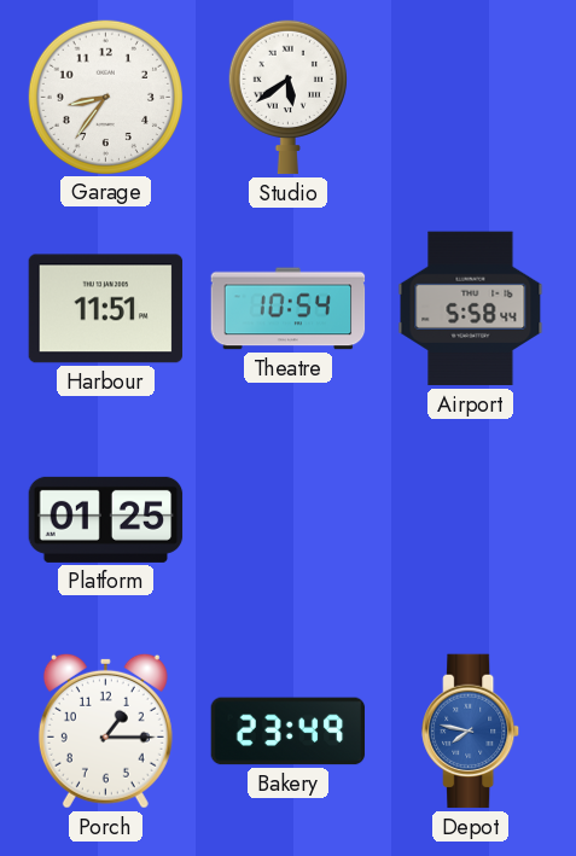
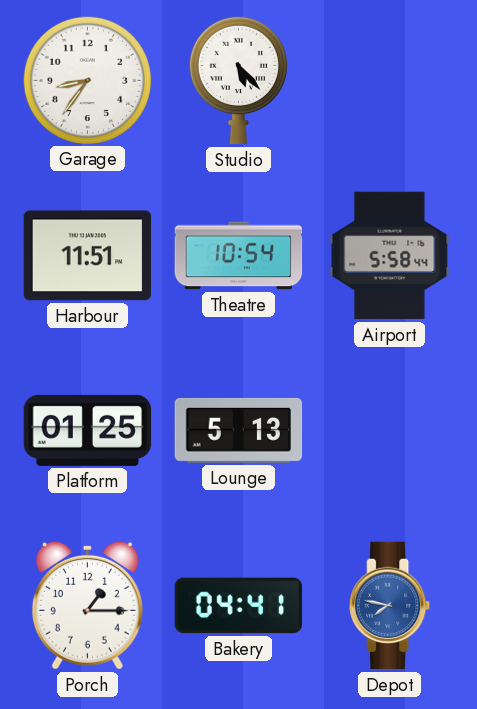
Studio: 5:39 -> 5:23 (238, 80)
Lounge: none -> 5:13 (239, 430)
Bakery: 23:49 -> 04:41 (239, 606)
